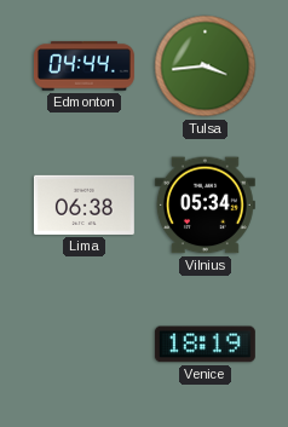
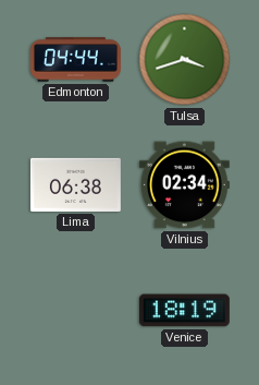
Tulsa: 3:44 -> 3:42 (185, 60)
Vilnius: 05:34 -> 02:34 (184, 185)
